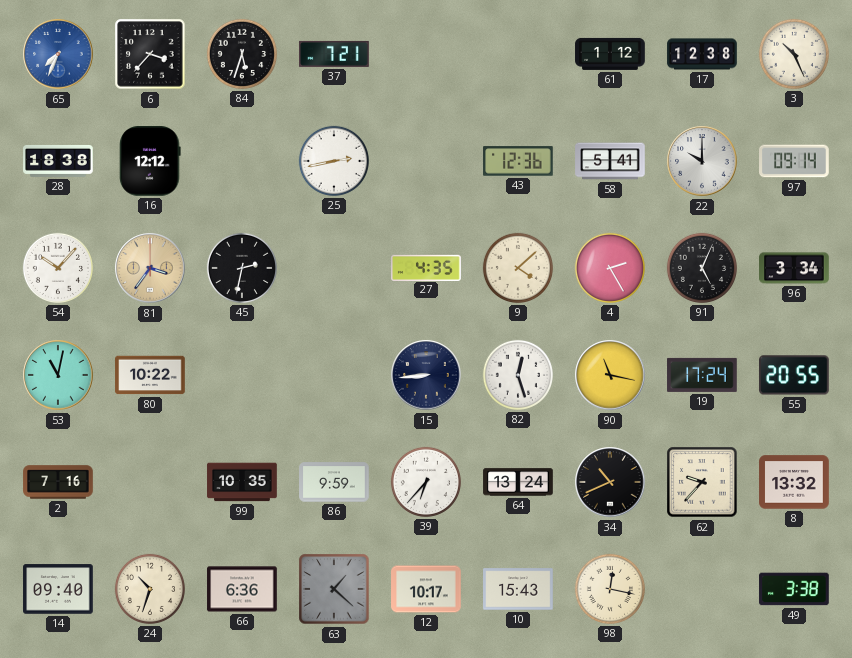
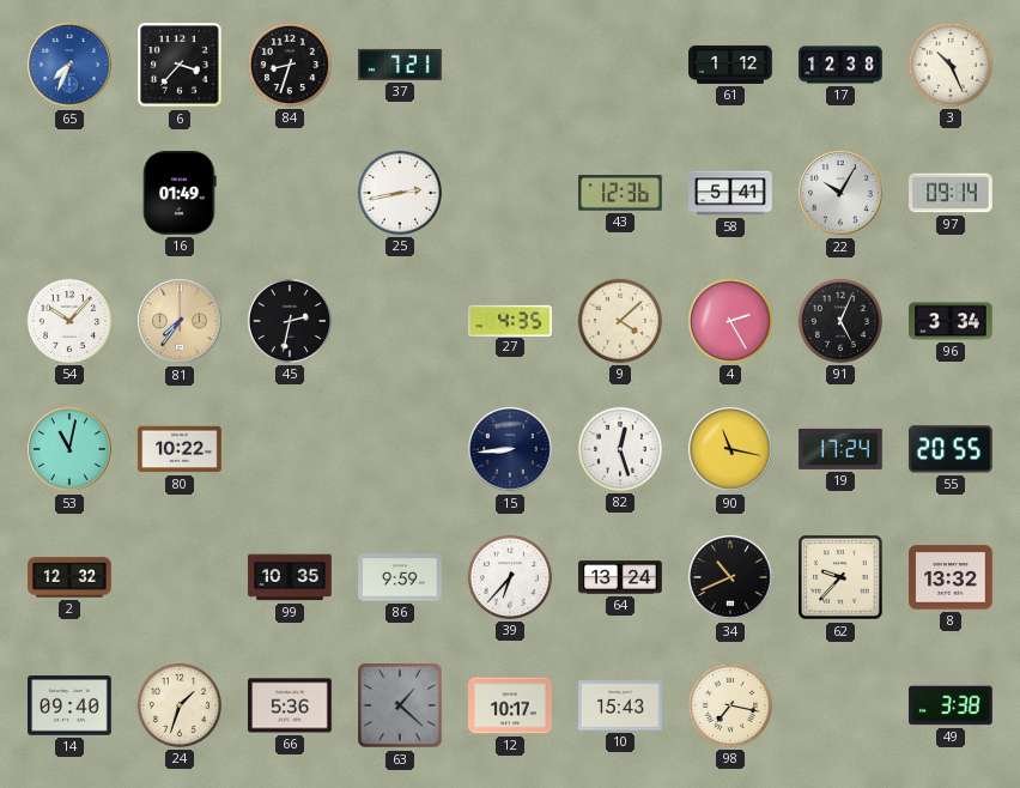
84: 5:33 -> 8:33 (290, 65)
28: 18:38 -> none (58, 161)
16: 12:12 -> 01:49 (180, 193)
22: 10:00 -> 10:05 (840, 193)
81: 3:36 -> 7:36 (180, 321)
2: 7:16 -> 12:32 (69, 577)
24: 10:33 -> 1:33 (180, 705)
66: 6:36 -> 5:36 (290, 705)
98: 12:17 -> 7:17 (730, 705)
